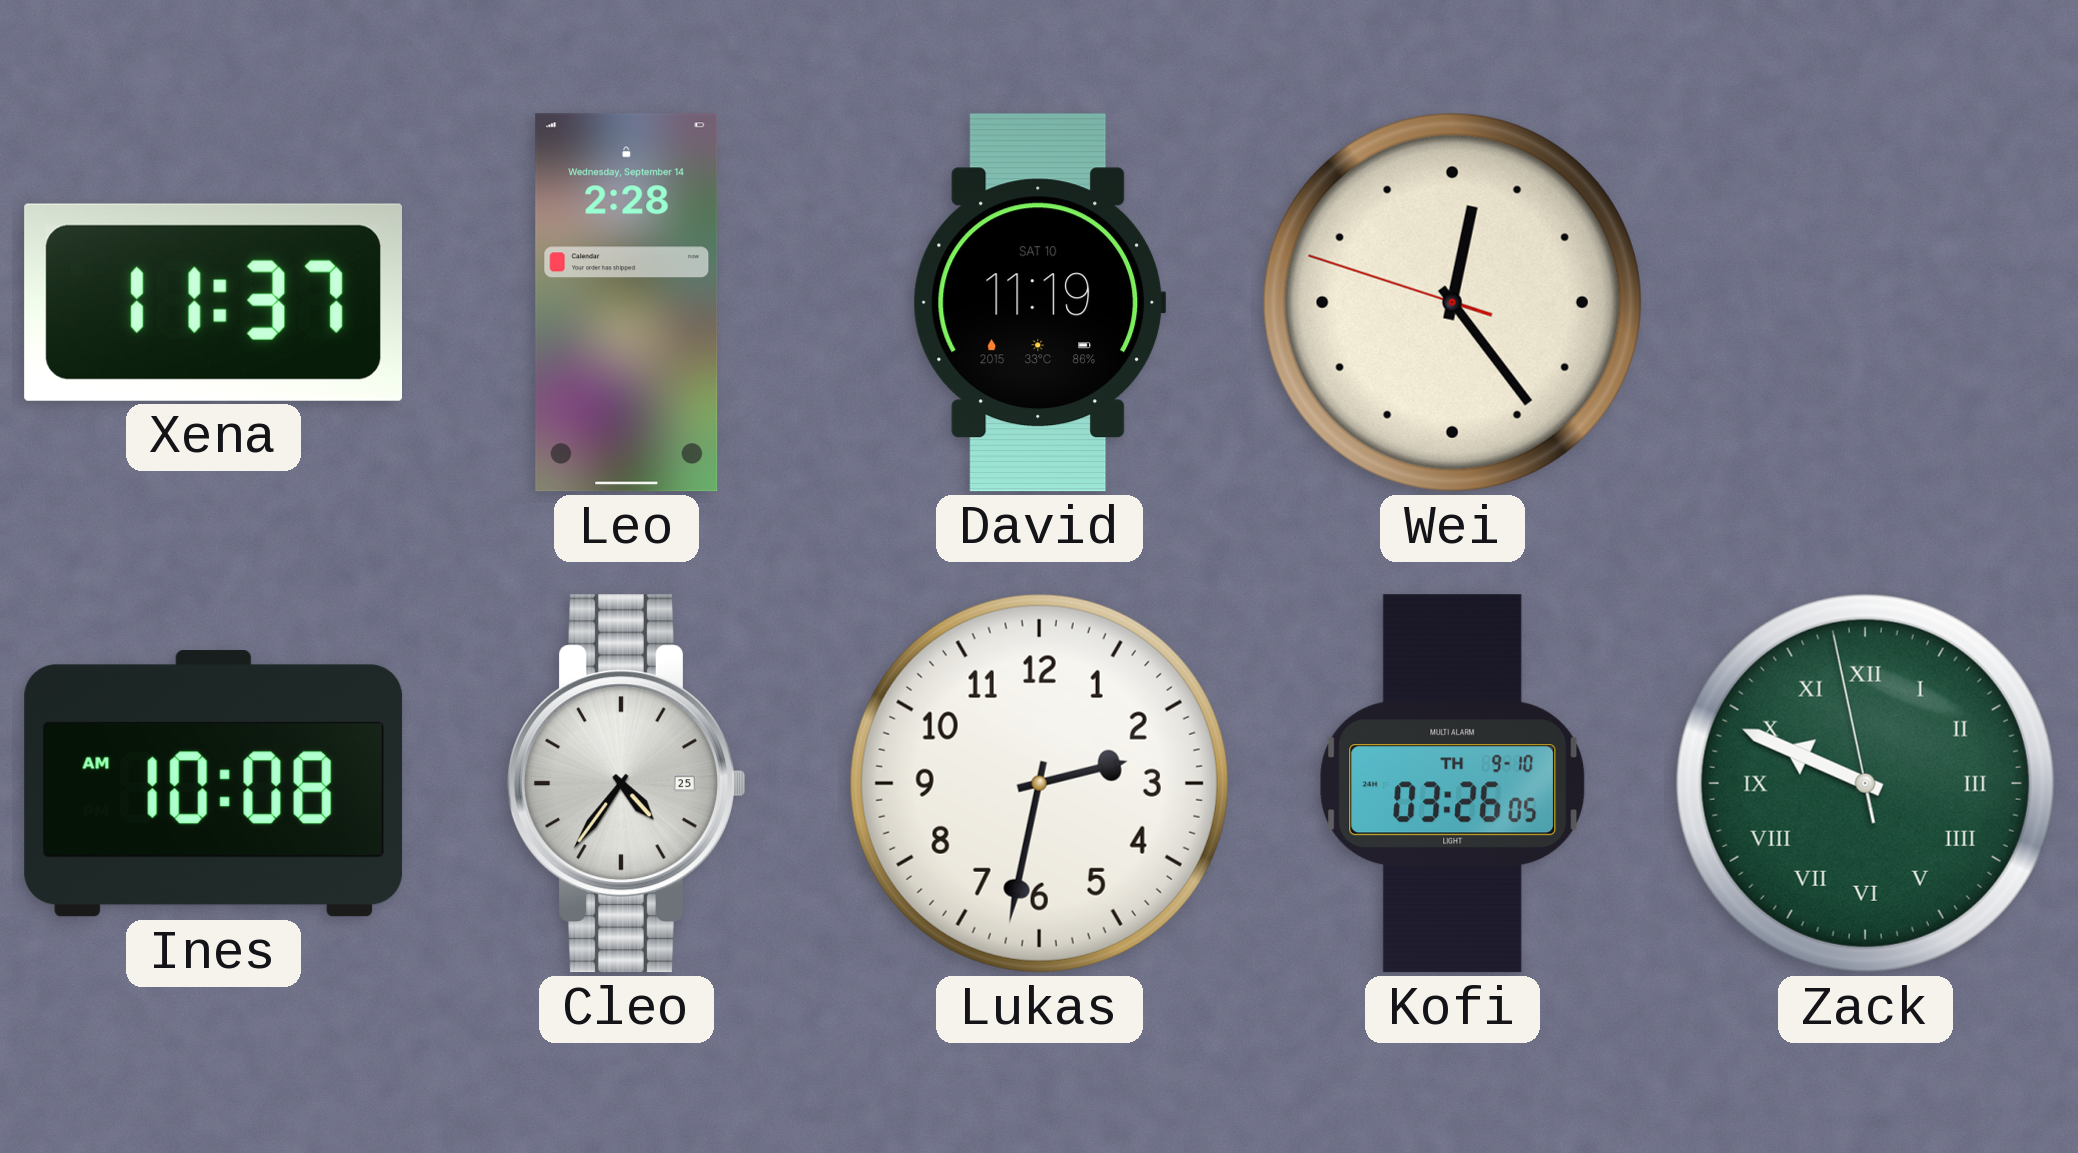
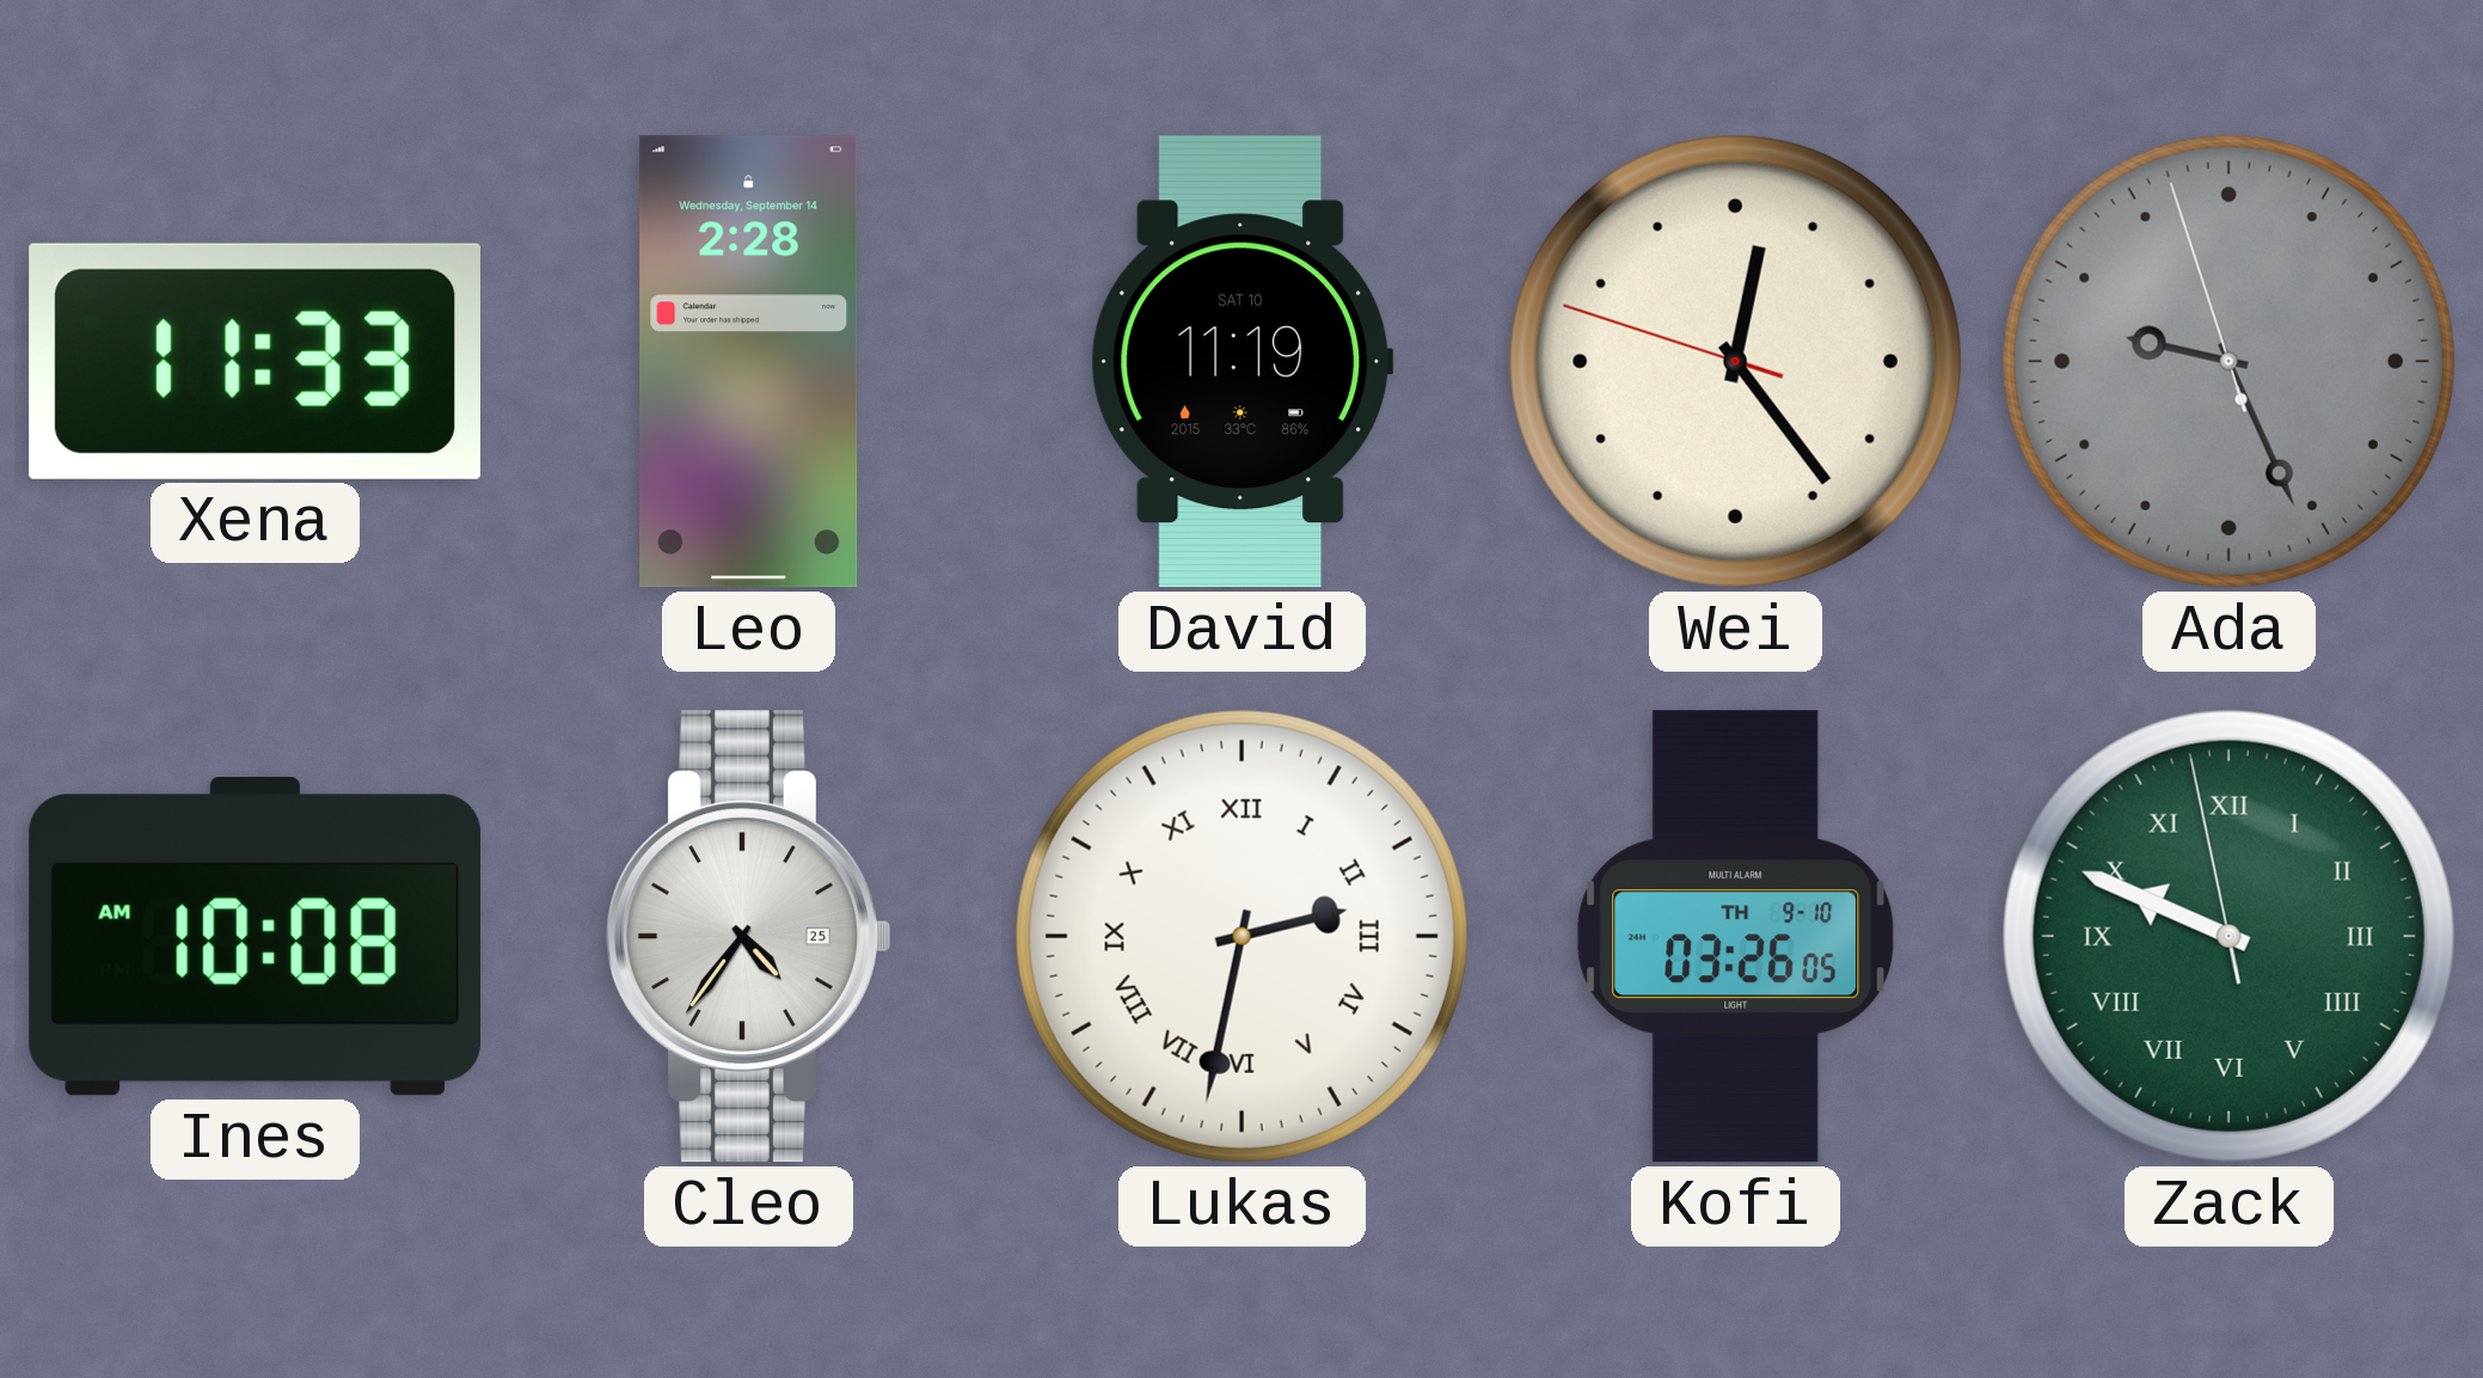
Xena: 11:37 -> 11:33 (255, 361)
Ada: none -> 9:25 (2228, 361)
Lukas numerals: Arabic -> Roman (1241, 936)
